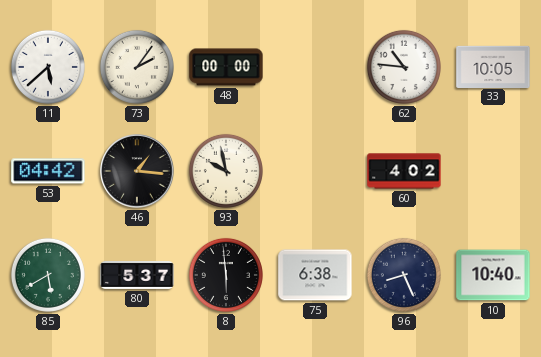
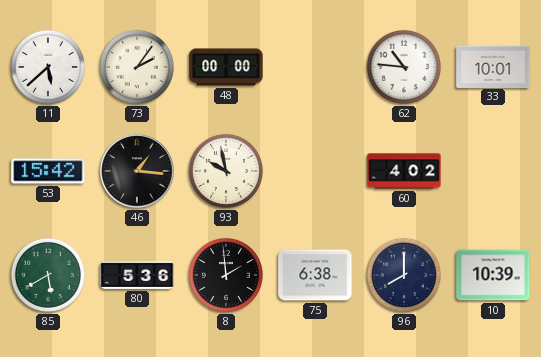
33: 10:05 -> 10:01 (493, 66)
53: 04:42 -> 15:42 (48, 171)
80: 5:37 -> 5:36 (137, 275)
8: 5:59 -> 1:59 (226, 275)
96: 8:26 -> 8:00 (404, 275)
10: 10:40 -> 10:39 (493, 275)
